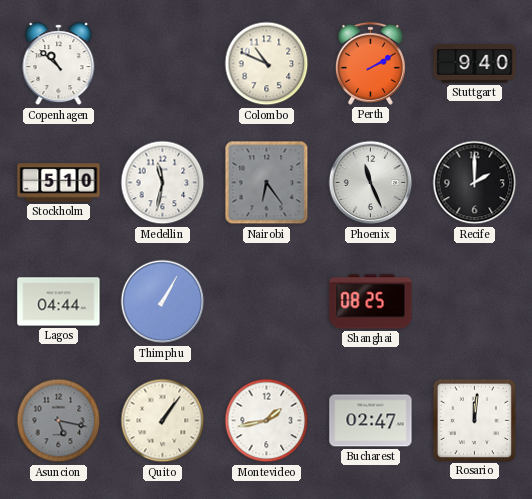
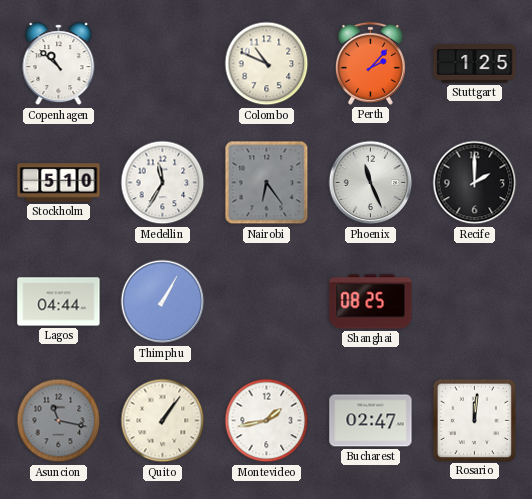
Perth: 2:10 -> 2:07 (370, 63)
Stuttgart: 9:40 -> 1:25 (475, 64)
Medellin: 11:32 -> 11:35 (163, 183)
Asuncion: 5:17 -> 11:17 (59, 421)
